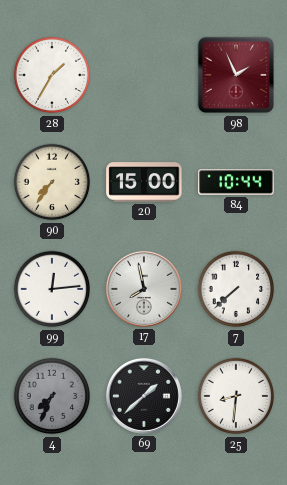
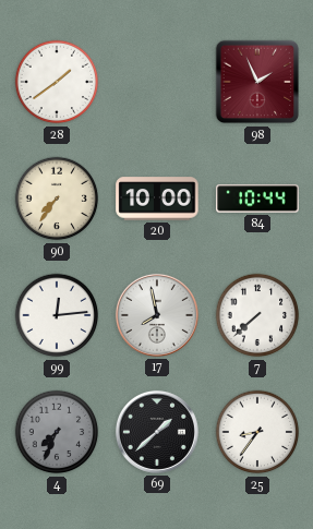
28: 1:35 -> 1:39 (57, 82)
20: 15:00 -> 10:00 (157, 199)
25: 8:31 -> 8:36 (257, 432)
